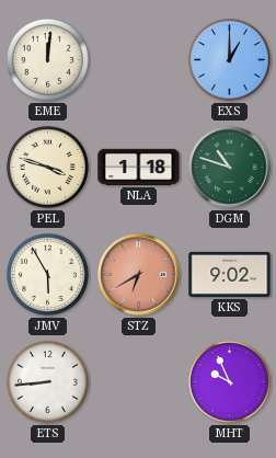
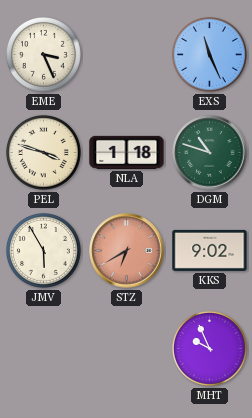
EME: 12:01 -> 3:26 (43, 54)
EXS: 1:00 -> 11:26 (209, 54)
ETS: 8:44 -> none (47, 381)
